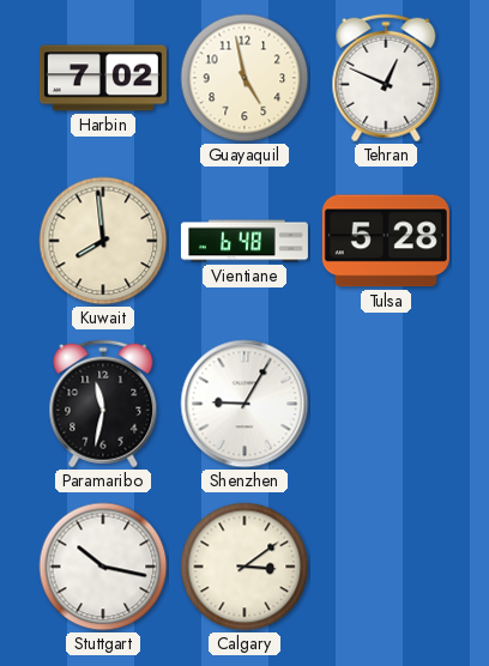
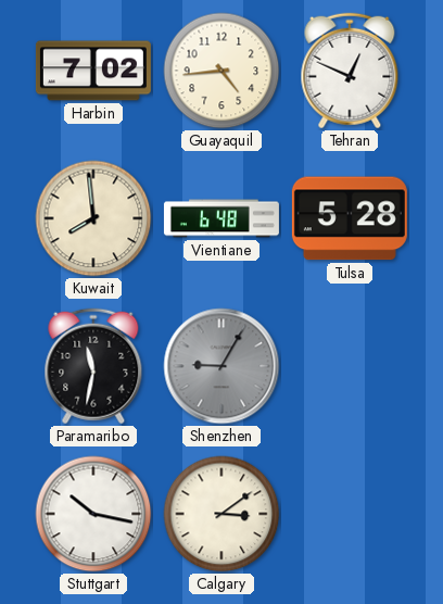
Guayaquil: 4:58 -> 4:44 (221, 71)
Shenzhen dial: white -> grey (221, 366)
